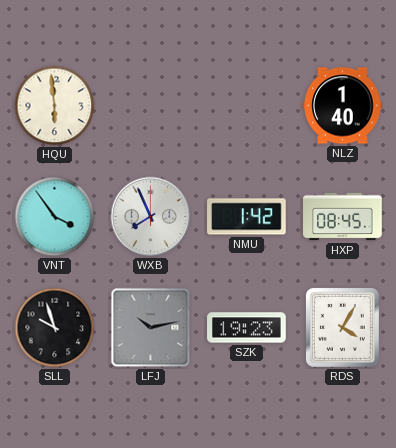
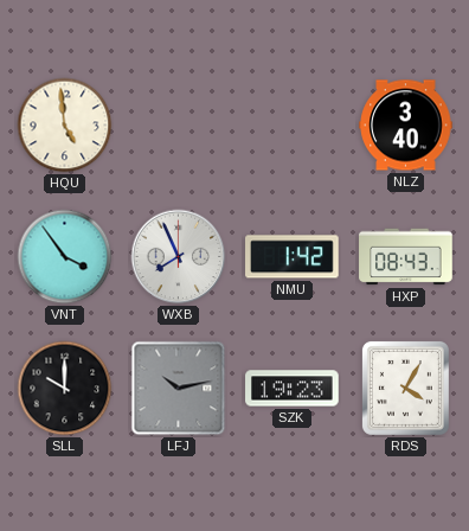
HQU: 5:59 -> 4:59 (65, 126)
NLZ: 1:40 -> 3:40 (406, 126)
HXP: 08:45 -> 08:43 (406, 257)
SLL: 9:57 -> 10:00 (65, 389)
